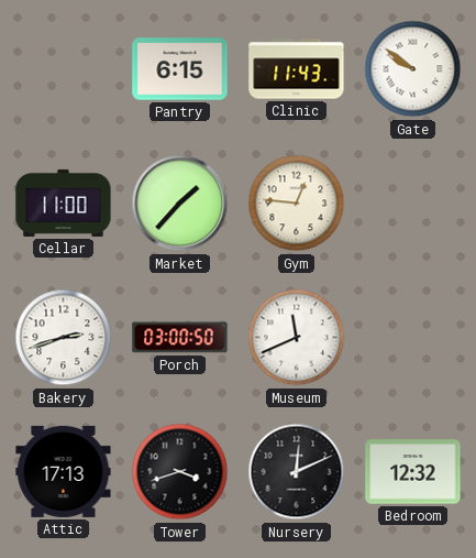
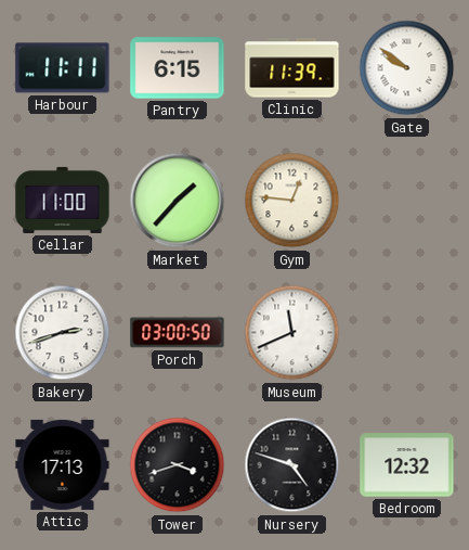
Harbour: none -> 11:11 (63, 68)
Clinic: 11:43 -> 11:39 (292, 68)
Nursery: 12:11 -> 4:48 (292, 465)
